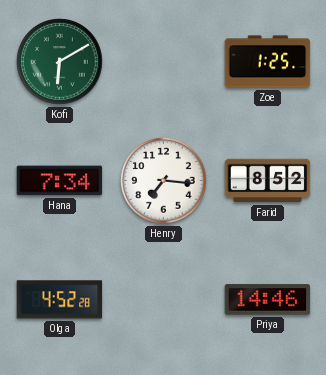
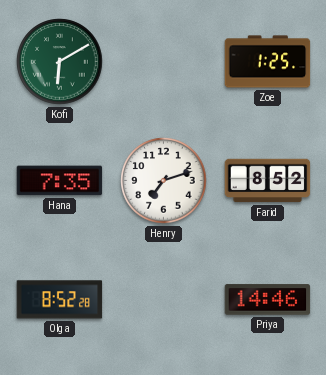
Hana: 7:34 -> 7:35 (60, 181)
Henry: 7:16 -> 7:12 (164, 181)
Olga: 4:52 -> 8:52 (60, 300)
